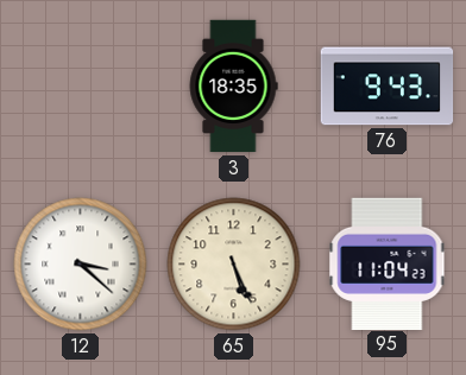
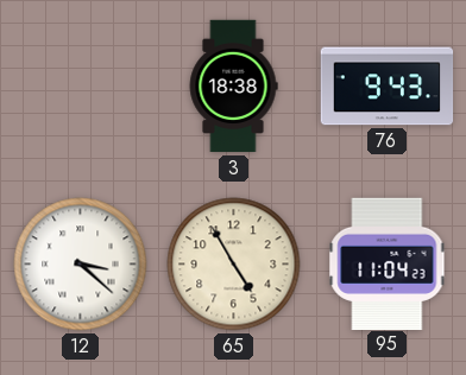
3: 18:35 -> 18:38 (233, 87)
65: 5:26 -> 4:55 (234, 265)
